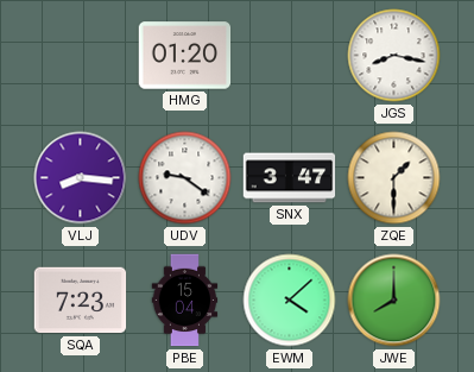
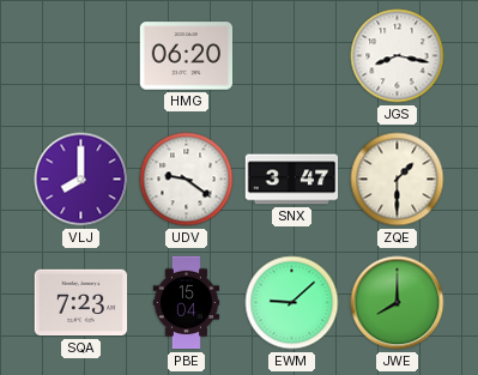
HMG: 01:20 -> 06:20 (187, 56)
VLJ: 8:16 -> 8:00 (81, 180)
EWM: 4:08 -> 9:08 (292, 303)
